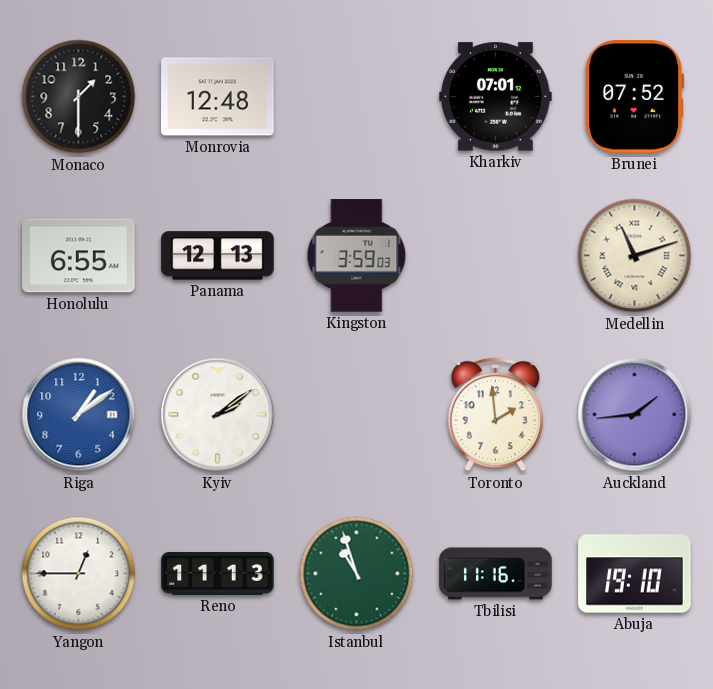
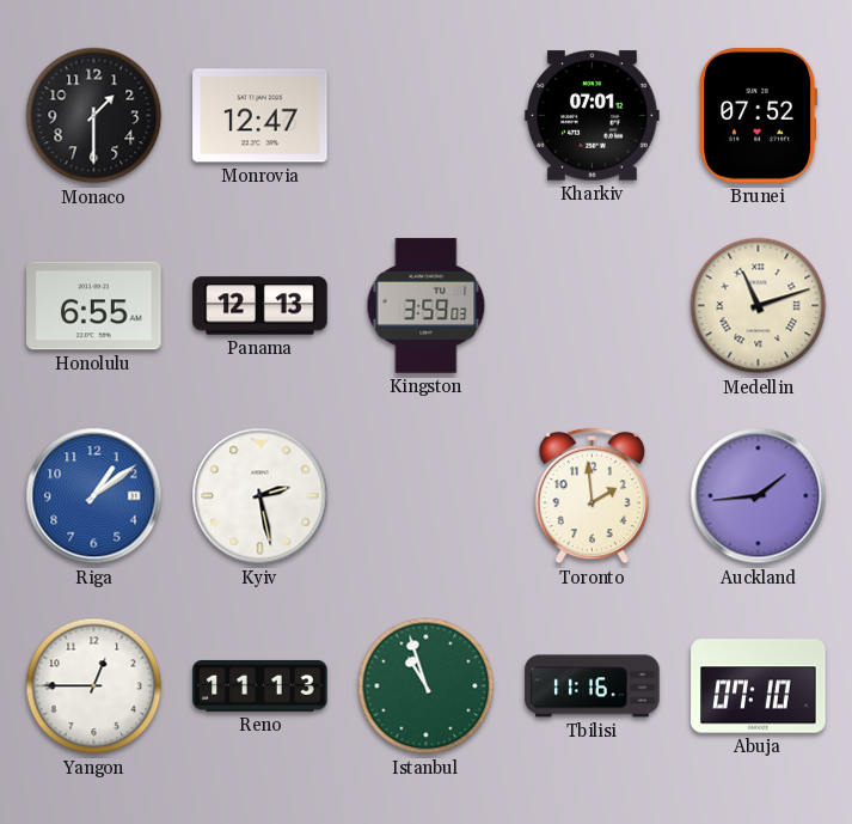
Monrovia: 12:48 -> 12:47 (260, 116)
Kyiv: 2:09 -> 2:28 (260, 496)
Abuja: 19:10 -> 07:10 (759, 686)
